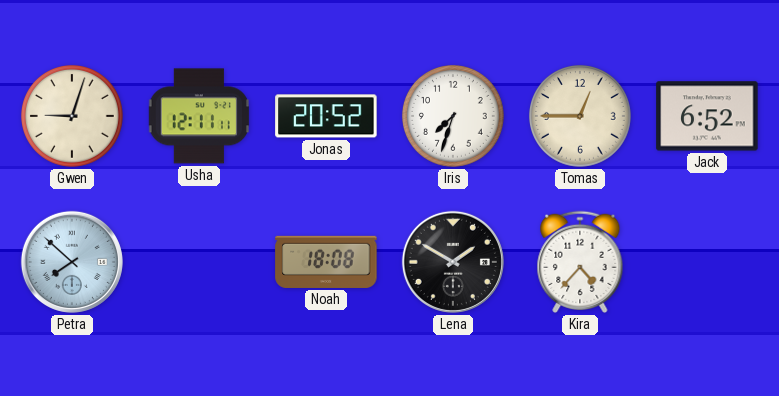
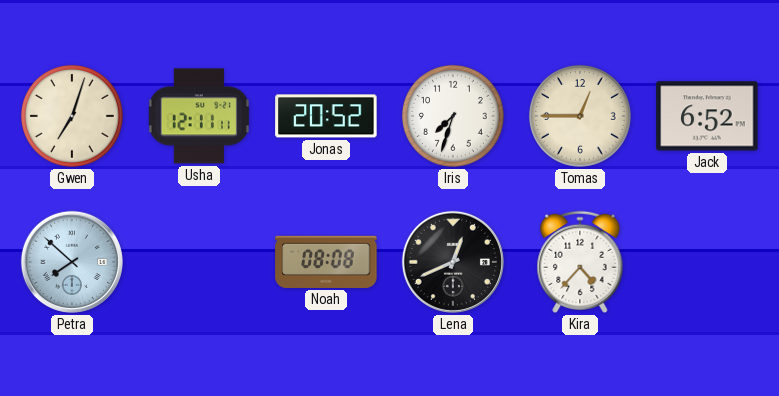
Gwen: 9:03 -> 7:03 (72, 116)
Noah: 18:08 -> 08:08 (326, 262)
Lena: 1:50 -> 12:41 (453, 262)
